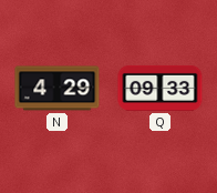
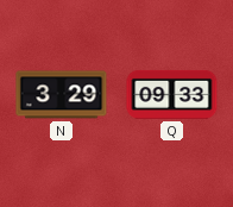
N: 4:29 -> 3:29 (62, 95)
